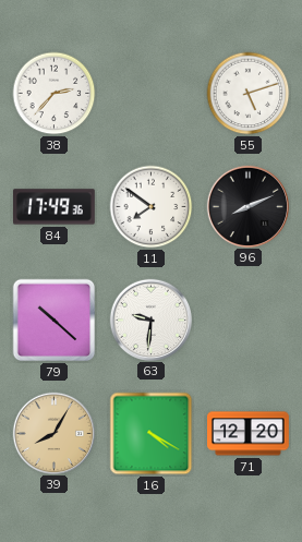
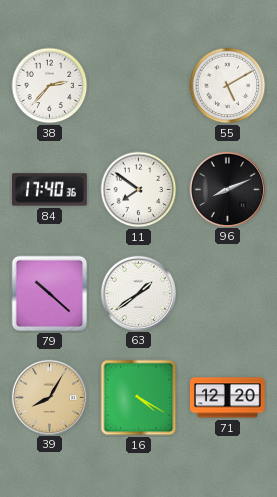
55: 5:12 -> 5:10 (228, 86)
84: 17:49 -> 17:40 (50, 190)
63: 9:31 -> 1:39 (138, 293)
